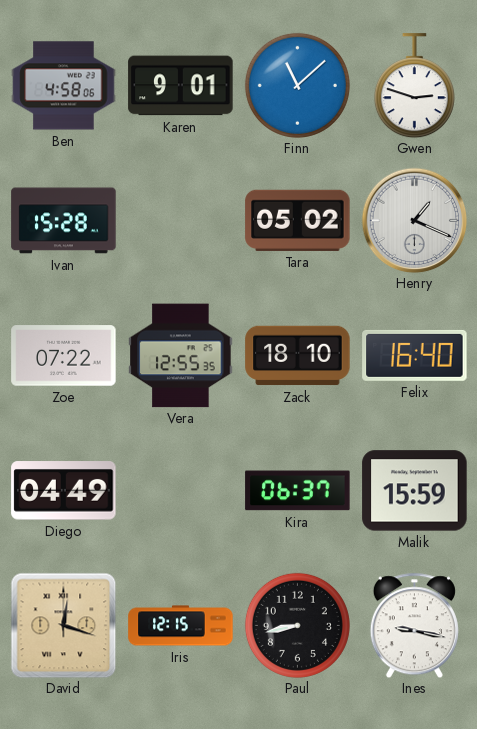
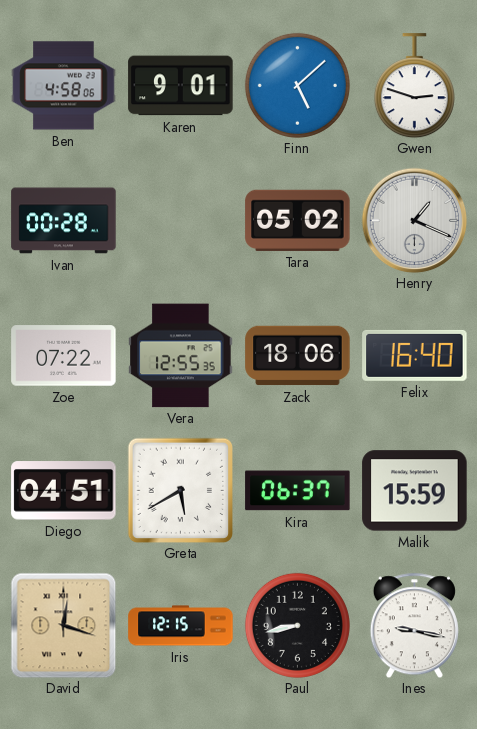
Finn: 11:08 -> 5:08 (297, 85)
Ivan: 15:28 -> 00:28 (64, 221)
Zack: 18:10 -> 18:06 (298, 356)
Diego: 04:49 -> 04:51 (64, 491)
Greta: none -> 5:40 (180, 490)
